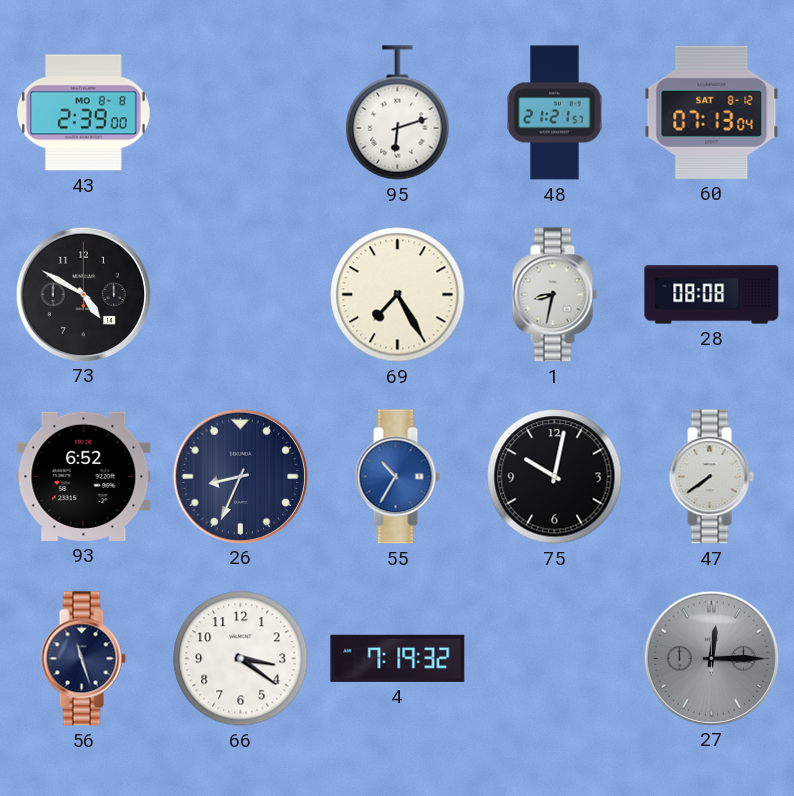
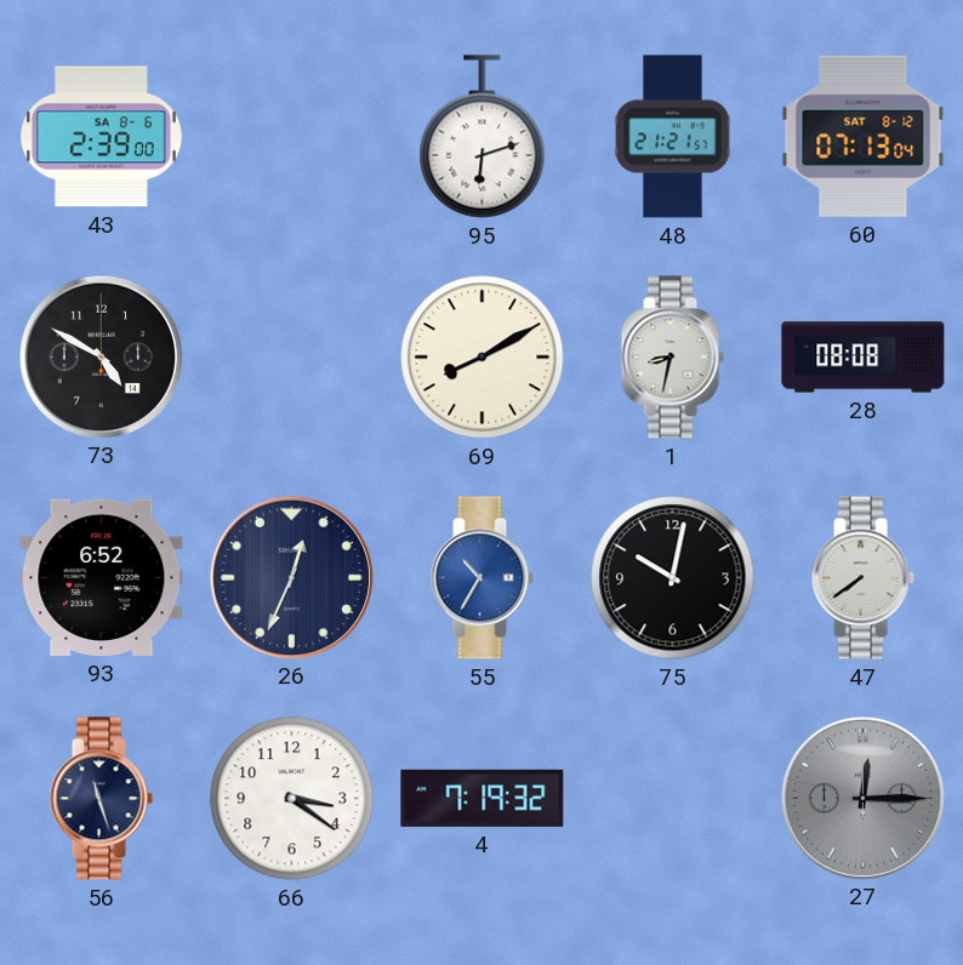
43 date: MO 8-8 -> SA 8-6 (102, 137)
69: 7:25 -> 8:10 (483, 358)
26: 8:34 -> 12:34 (291, 577)
